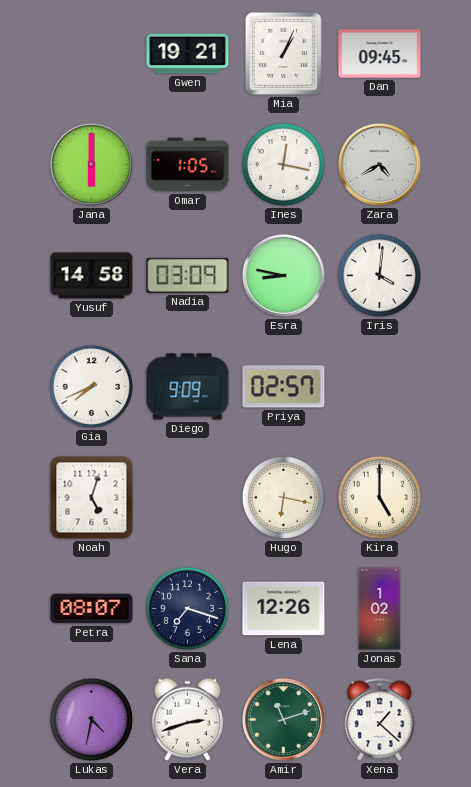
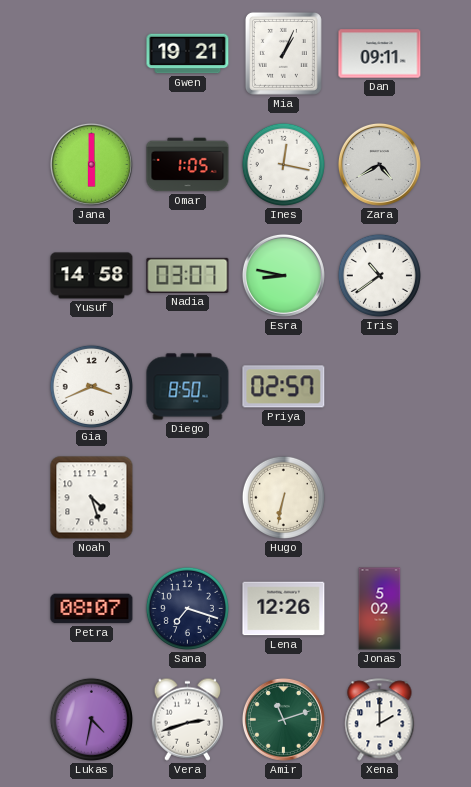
Dan: 09:45 -> 09:11 (380, 54)
Nadia: 03:09 -> 03:07 (188, 275)
Iris: 4:01 -> 10:39 (379, 275)
Gia: 7:41 -> 3:41 (91, 386)
Diego: 9:09 -> 8:50 (188, 387)
Noah: 5:03 -> 4:27 (92, 498)
Hugo: 6:17 -> 6:32 (283, 497)
Kira: 5:00 -> none (379, 497)
Jonas: 1:02 -> 5:02 (380, 609)
Xena: 1:22 -> 2:00 (380, 720)
